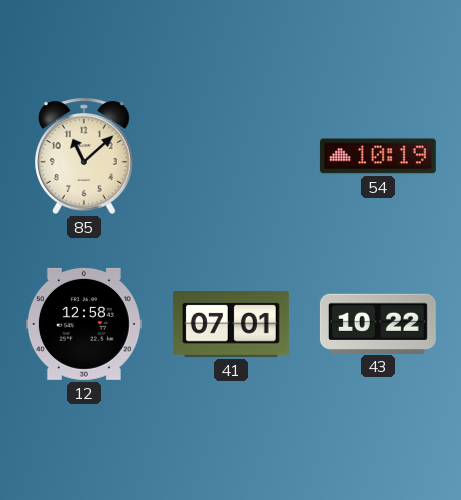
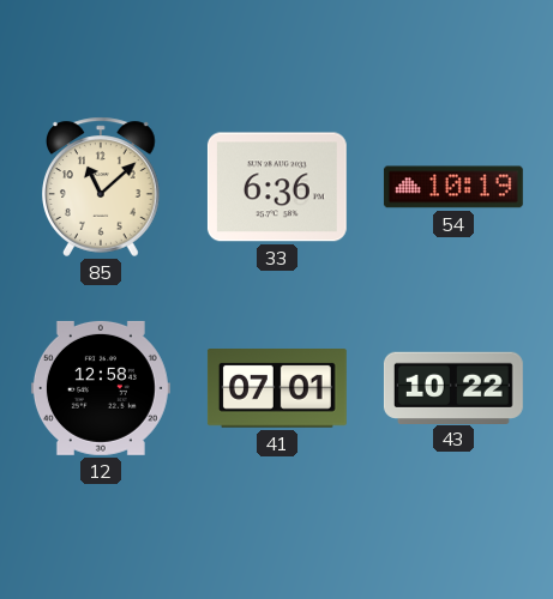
33: none -> 6:36 (277, 187)
